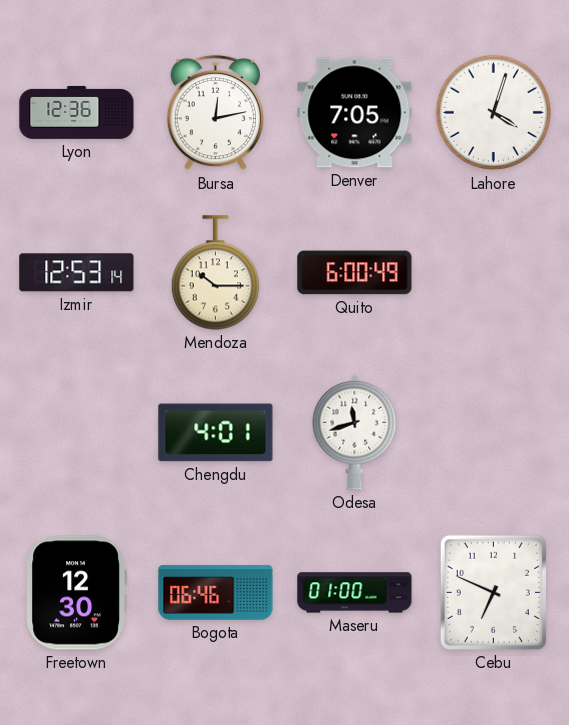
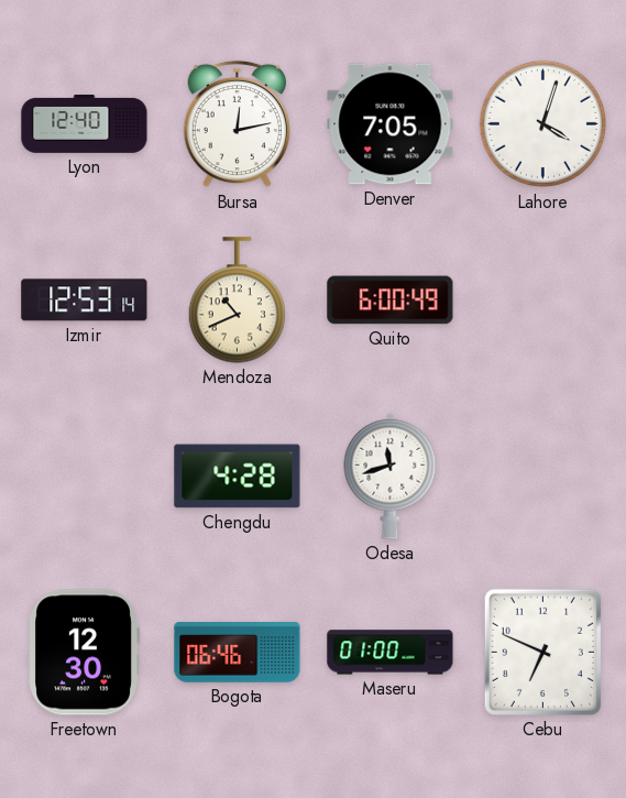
Lyon: 12:36 -> 12:40 (85, 123)
Mendoza: 10:15 -> 10:41 (237, 300)
Chengdu: 4:01 -> 4:28 (238, 477)
